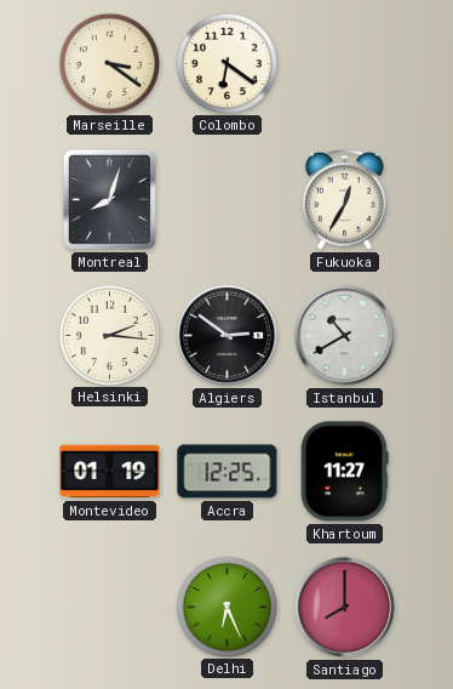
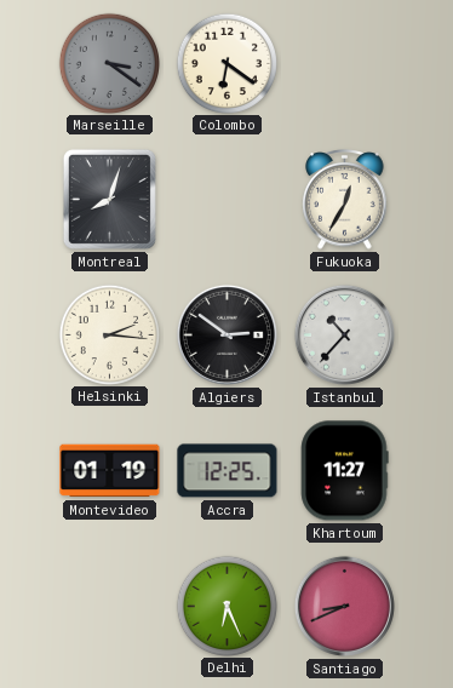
Marseille dial: cream -> grey (109, 63)
Istanbul: 10:40 -> 10:37 (344, 334)
Santiago: 8:00 -> 8:41 (344, 606)
